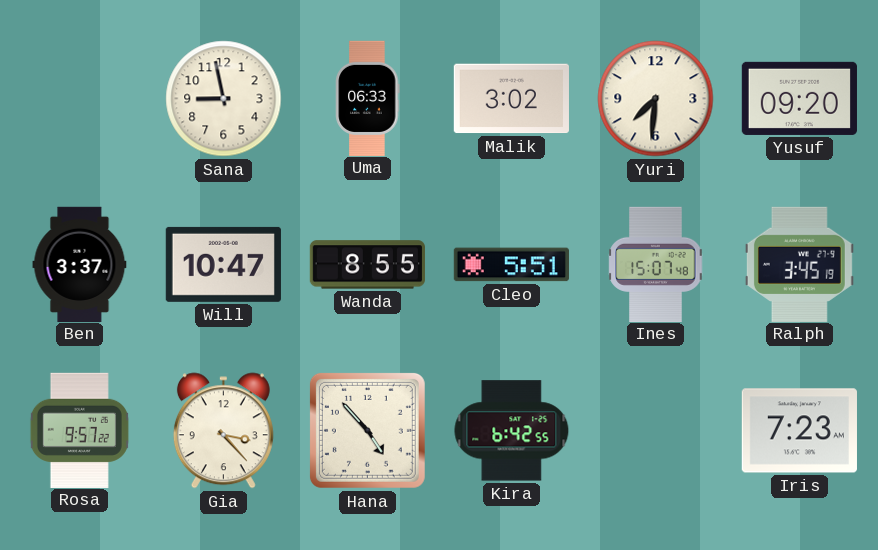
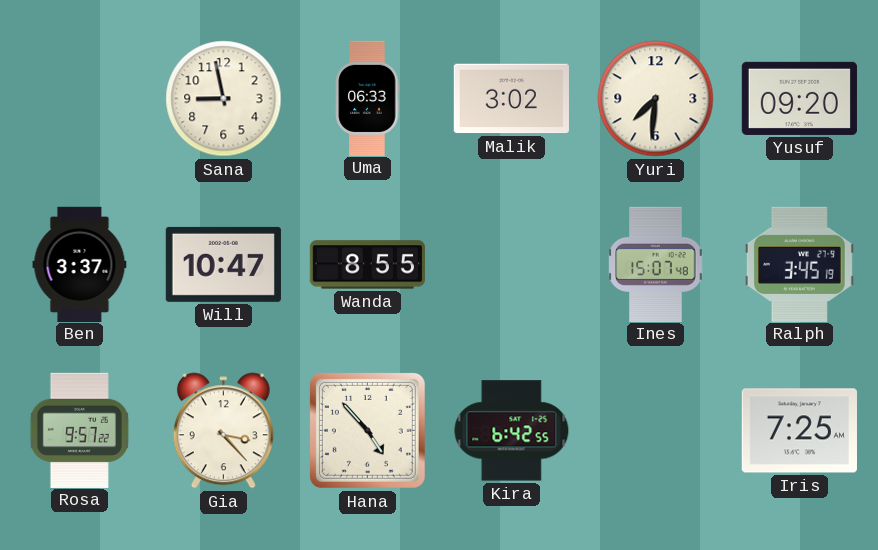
Cleo: 5:51 -> none (511, 265)
Iris: 7:23 -> 7:25 (799, 431)
